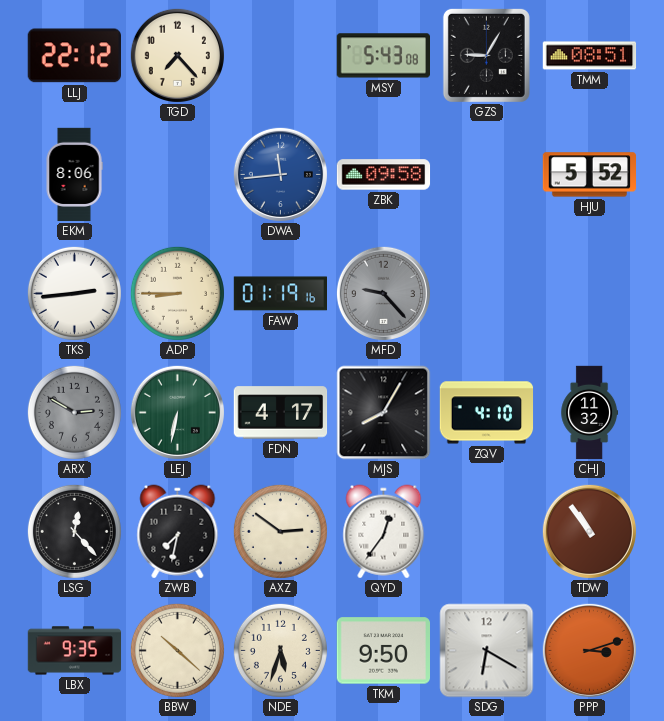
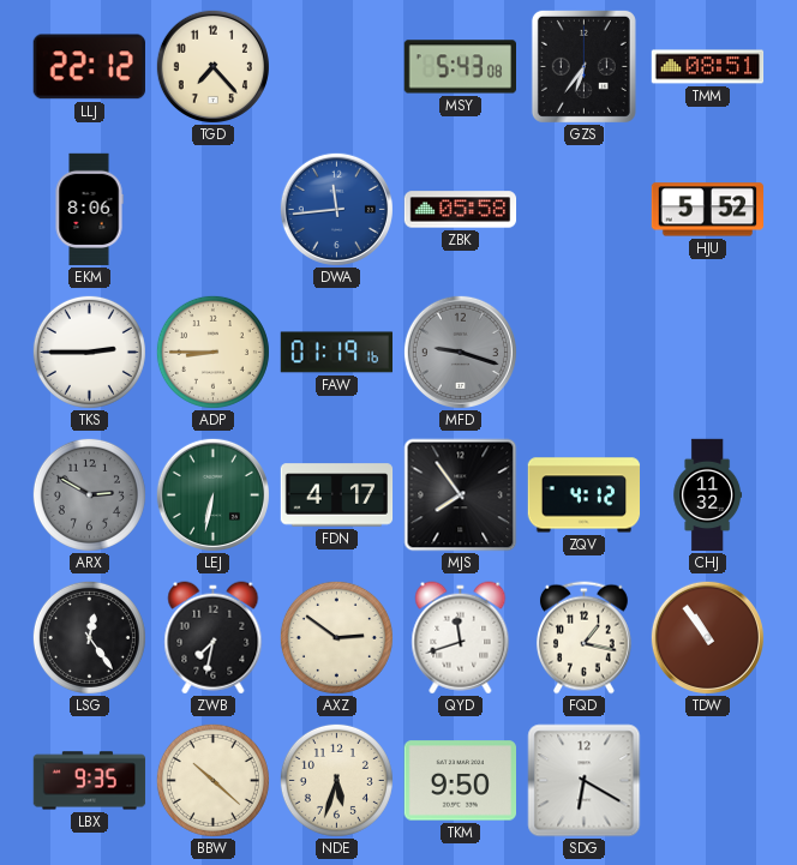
GZS: 9:05 -> 6:36 (583, 66)
ZBK: 09:58 -> 05:58 (461, 210)
TKS: 2:44 -> 2:45 (89, 352)
MFD: 9:23 -> 9:18 (460, 352)
MJS: 8:05 -> 7:54 (461, 495)
ZQV: 4:10 -> 4:12 (585, 495)
LSG: 12:23 -> 12:24 (89, 637)
QYD: 12:36 -> 11:42 (461, 638)
FQD: none -> 1:17 (583, 638)
PPP: 3:12 -> none (589, 650)
